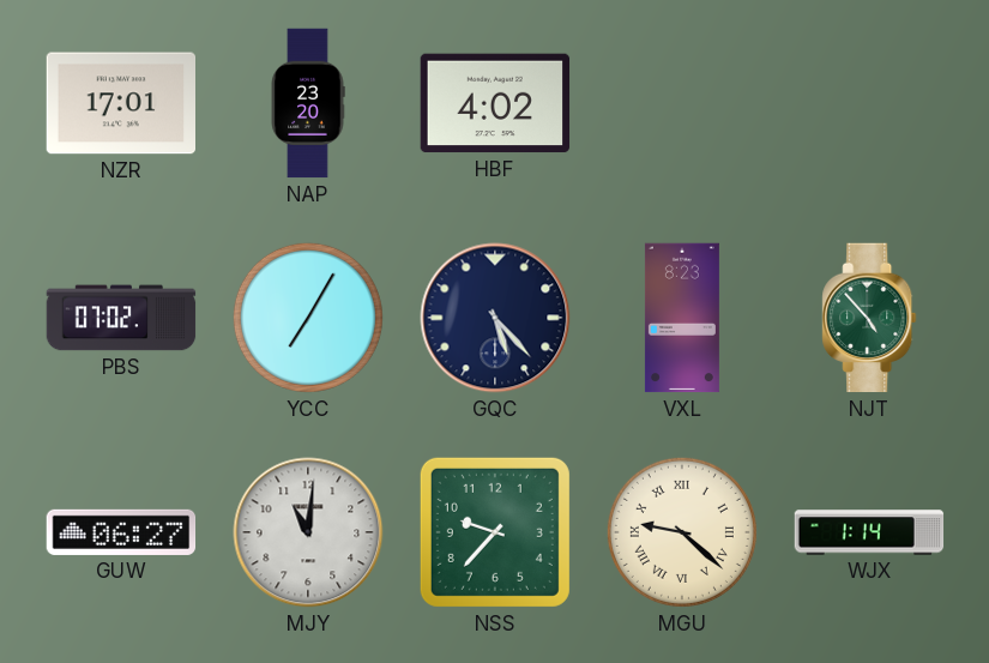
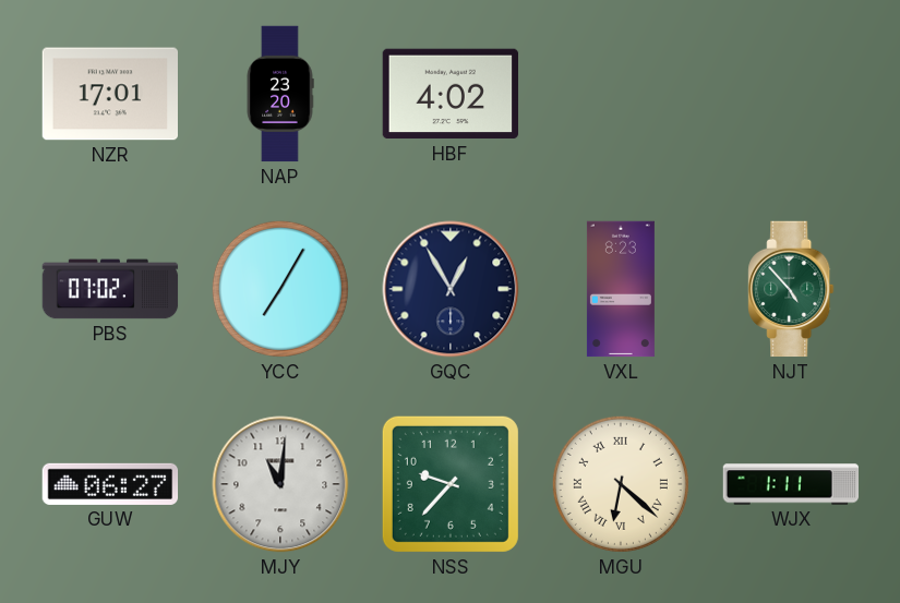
GQC: 5:23 -> 12:55 (451, 289)
MGU: 9:22 -> 6:22 (621, 484)
WJX: 1:14 -> 1:11 (791, 484)
